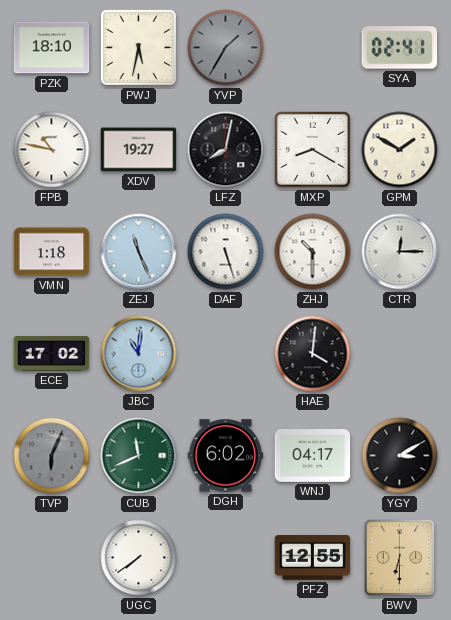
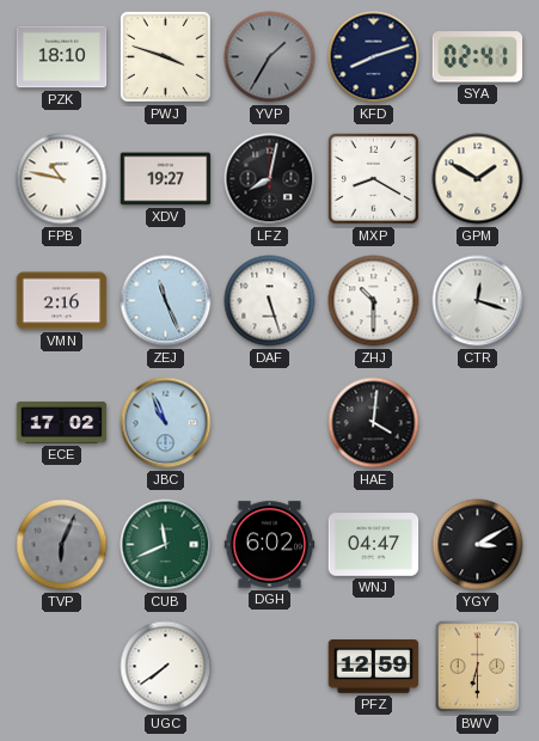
PWJ: 5:32 -> 3:48 (165, 56)
KFD: none -> 8:12 (374, 57)
VMN: 1:18 -> 2:16 (62, 301)
CTR: 12:15 -> 12:18 (478, 301)
JBC: 11:01 -> 10:56 (166, 423)
WNJ: 04:17 -> 04:47 (374, 545)
PFZ: 12:55 -> 12:59 (374, 667)
